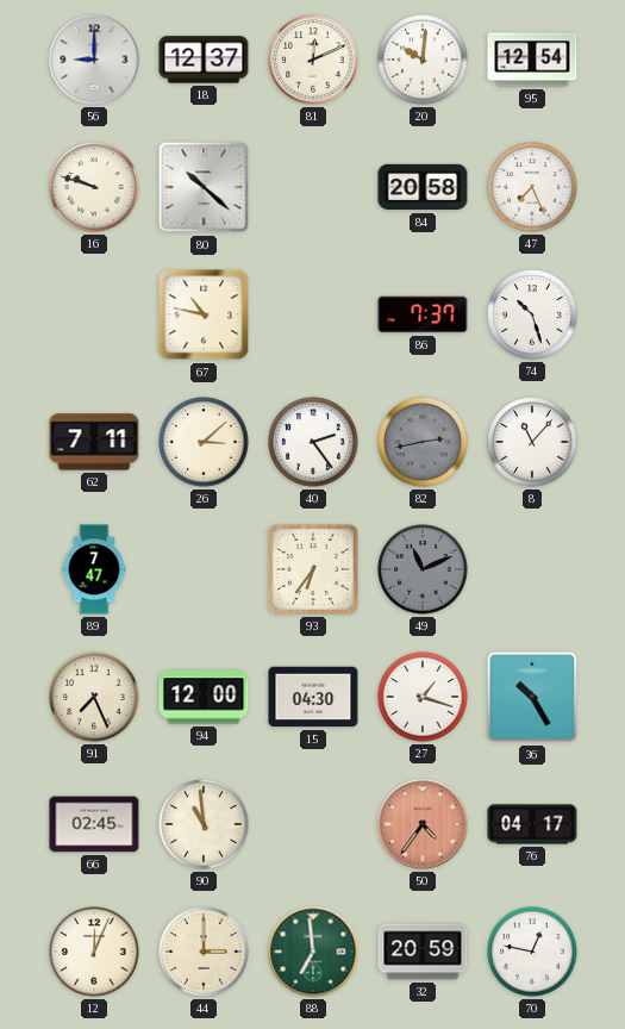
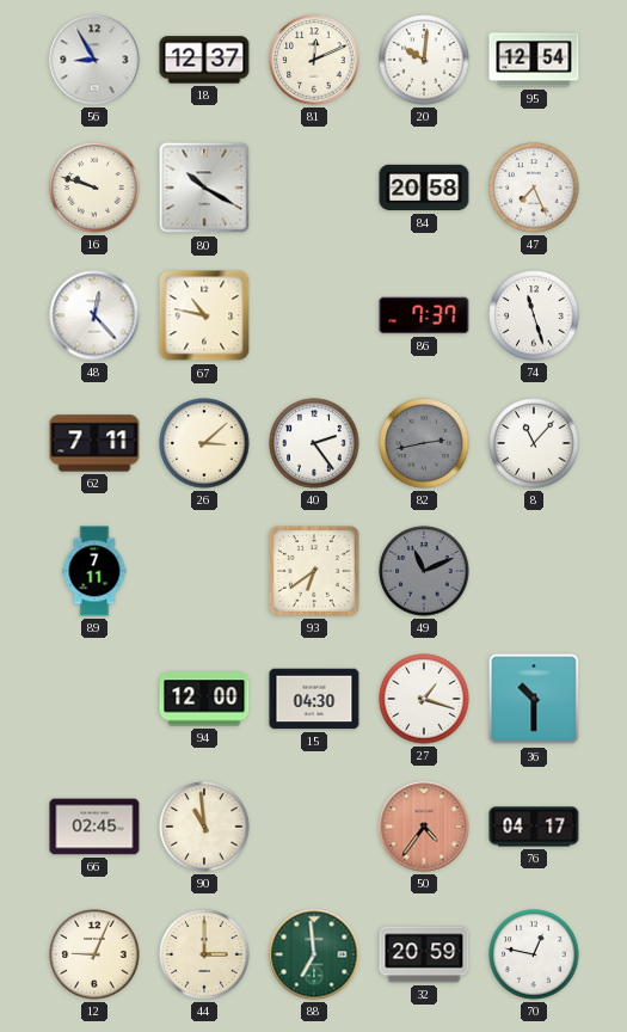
56: 9:00 -> 8:55 (94, 60)
80: 10:22 -> 10:20 (204, 188)
48: none -> 12:23 (94, 315)
74: 10:27 -> 11:27 (534, 315)
89: 7:47 -> 7:11 (94, 571)
93: 6:36 -> 6:39 (314, 571)
91: 7:26 -> none (94, 697)
36: 10:25 -> 10:30 (534, 699)
12: 12:04 -> 9:04 (94, 954)
